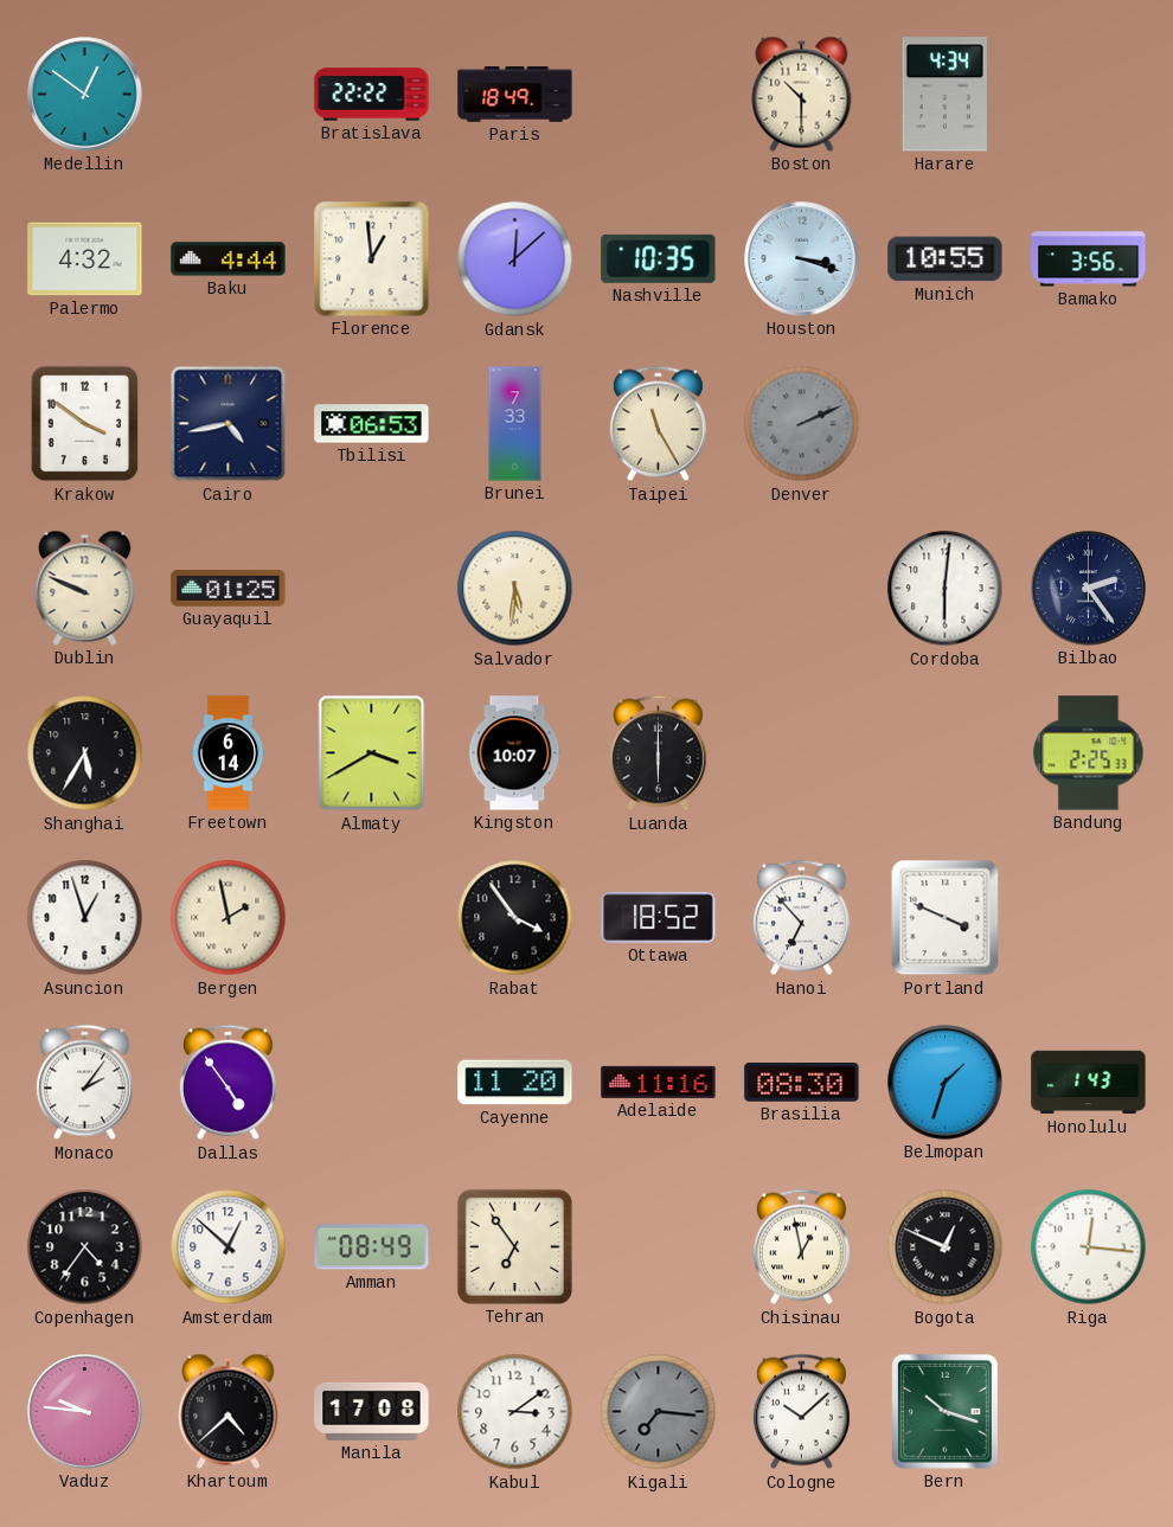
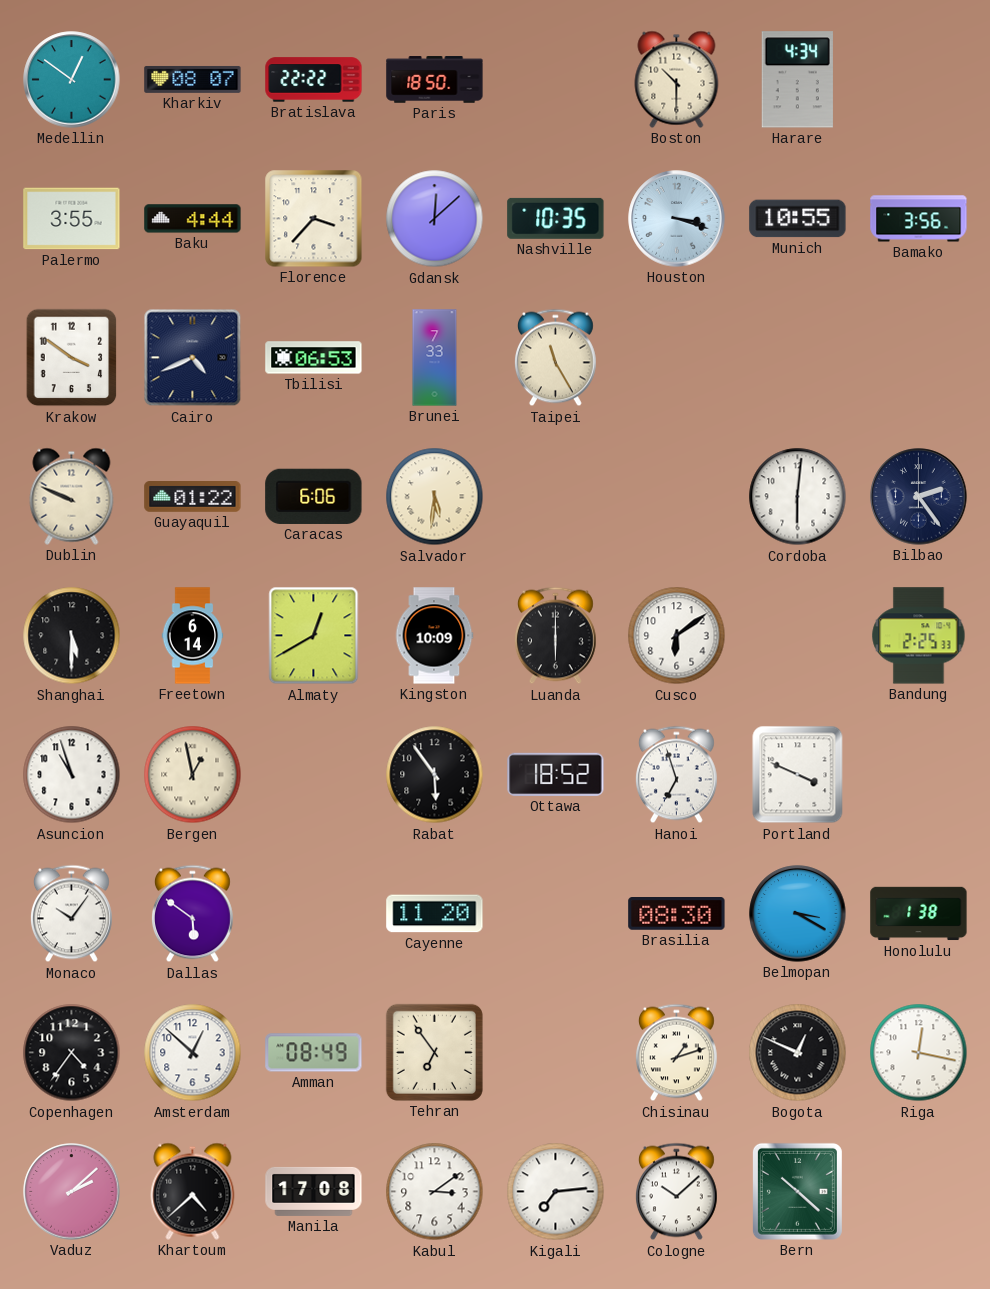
Kharkiv: none -> 08:07 (193, 80)
Paris: 18:49 -> 18:50 (435, 80)
Palermo: 4:32 -> 3:55 (72, 219)
Florence: 12:59 -> 3:37 (314, 219)
Cairo: 4:43 -> 4:41 (193, 358)
Denver: 2:11 -> none (802, 424)
Guayaquil: 01:25 -> 01:22 (193, 497)
Caracas: none -> 6:06 (314, 496)
Shanghai: 5:35 -> 5:30 (72, 636)
Almaty: 3:40 -> 12:40 (314, 636)
Kingston: 10:07 -> 10:09 (434, 636)
Cusco: none -> 6:09 (677, 636)
Asuncion: 12:57 -> 10:57 (72, 775)
Bergen: 1:58 -> 12:58 (193, 775)
Rabat: 3:54 -> 5:54 (435, 775)
Hanoi: 6:53 -> 6:57 (676, 775)
Monaco: 2:06 -> 10:06 (71, 914)
Dallas: 4:54 -> 5:51 (192, 914)
Adelaide: 11:16 -> none (659, 1082)
Belmopan: 1:33 -> 3:20 (798, 914)
Honolulu: 1:43 -> 1:38 (919, 914)
Chisinau: 12:58 -> 1:12 (676, 1053)
Riga: 12:16 -> 12:17 (919, 1053)
Vaduz: 9:46 -> 2:08 (72, 1192)
Kigali: 7:16 -> 7:14 (556, 1192)
Kigali dial: grey -> white (556, 1192)
Bern: 10:18 -> 10:22 (797, 1191)
